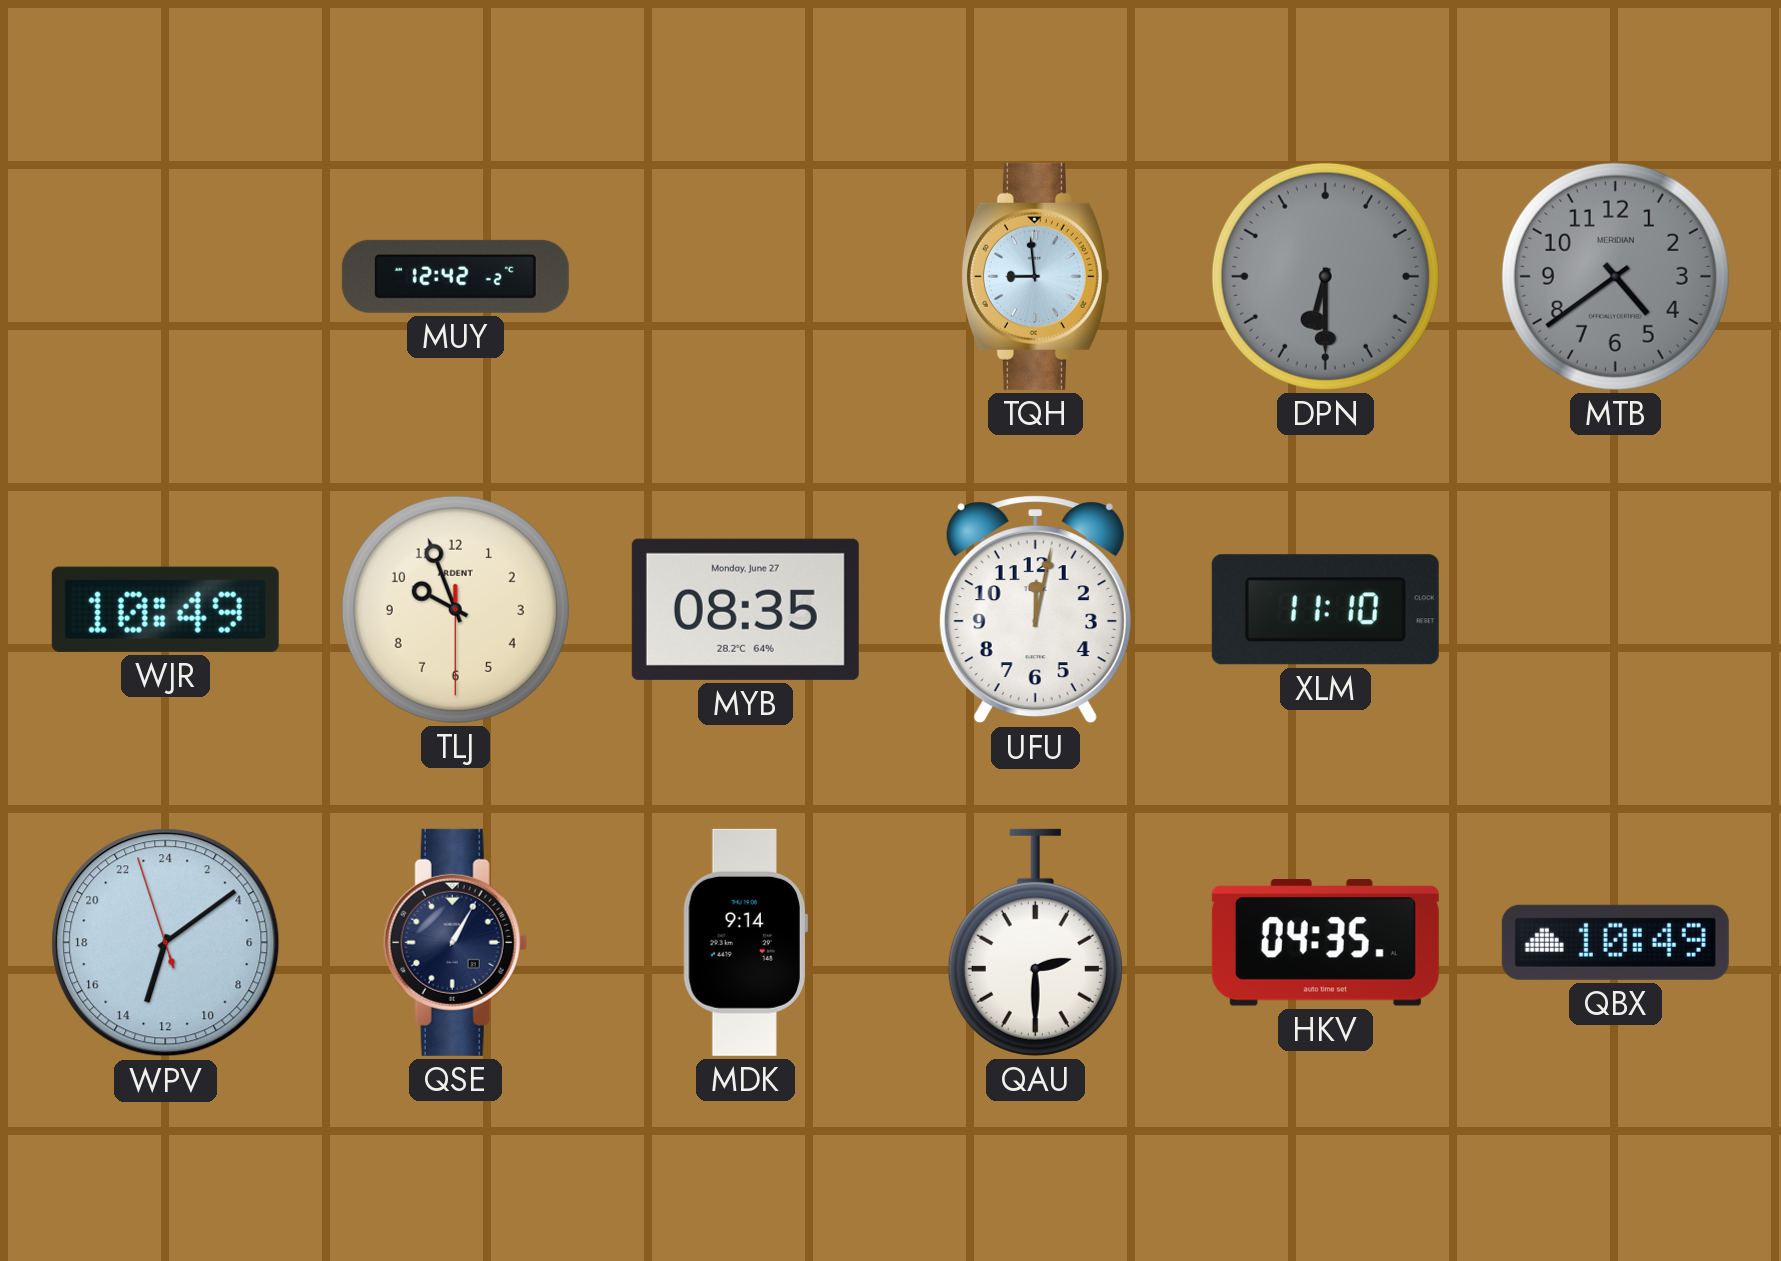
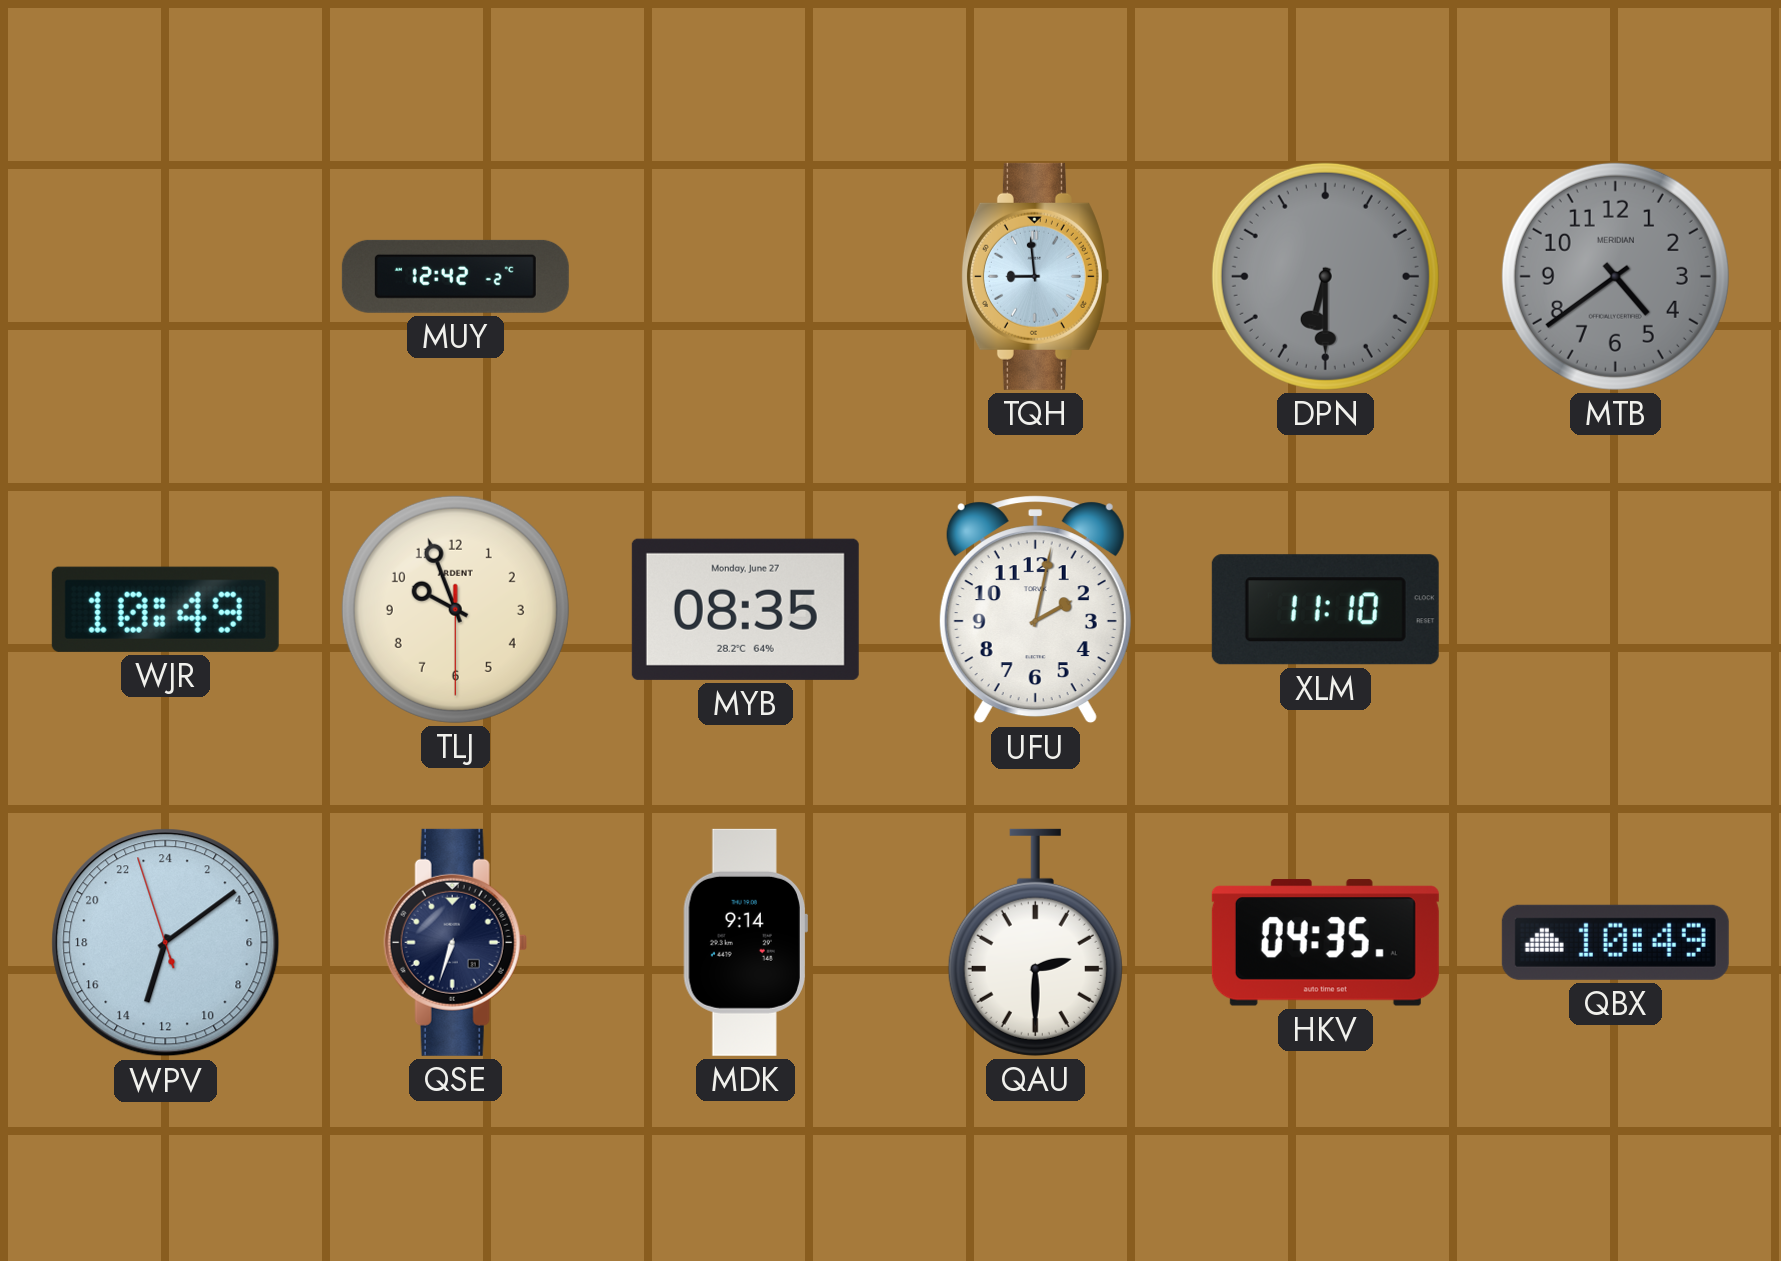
UFU: 12:02 -> 2:02 (1035, 610)
QSE: 1:05 -> 6:33 (455, 942)
